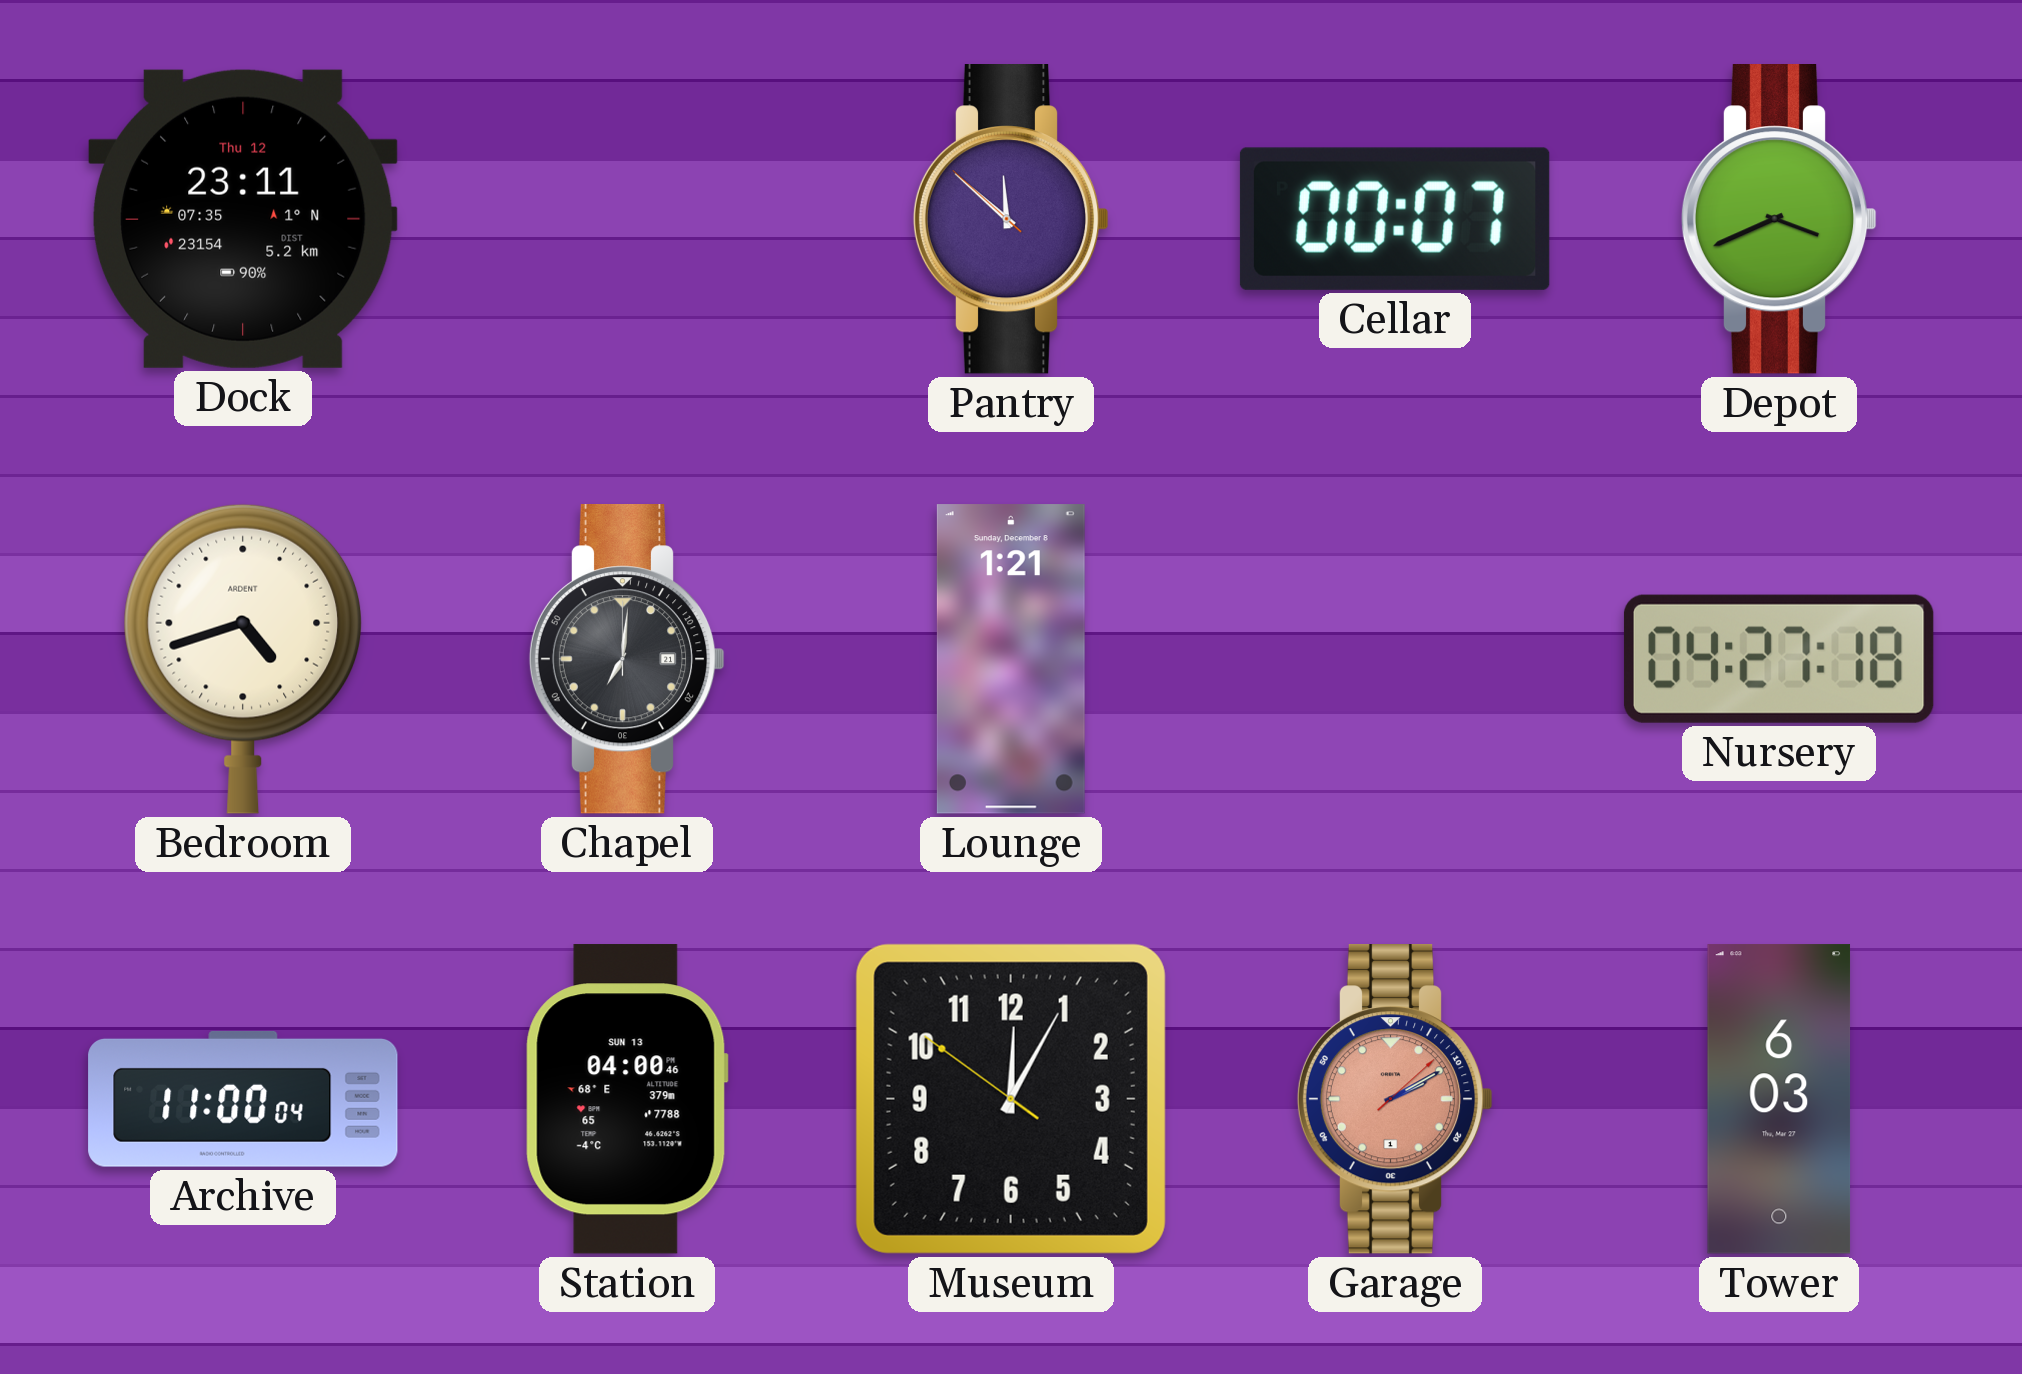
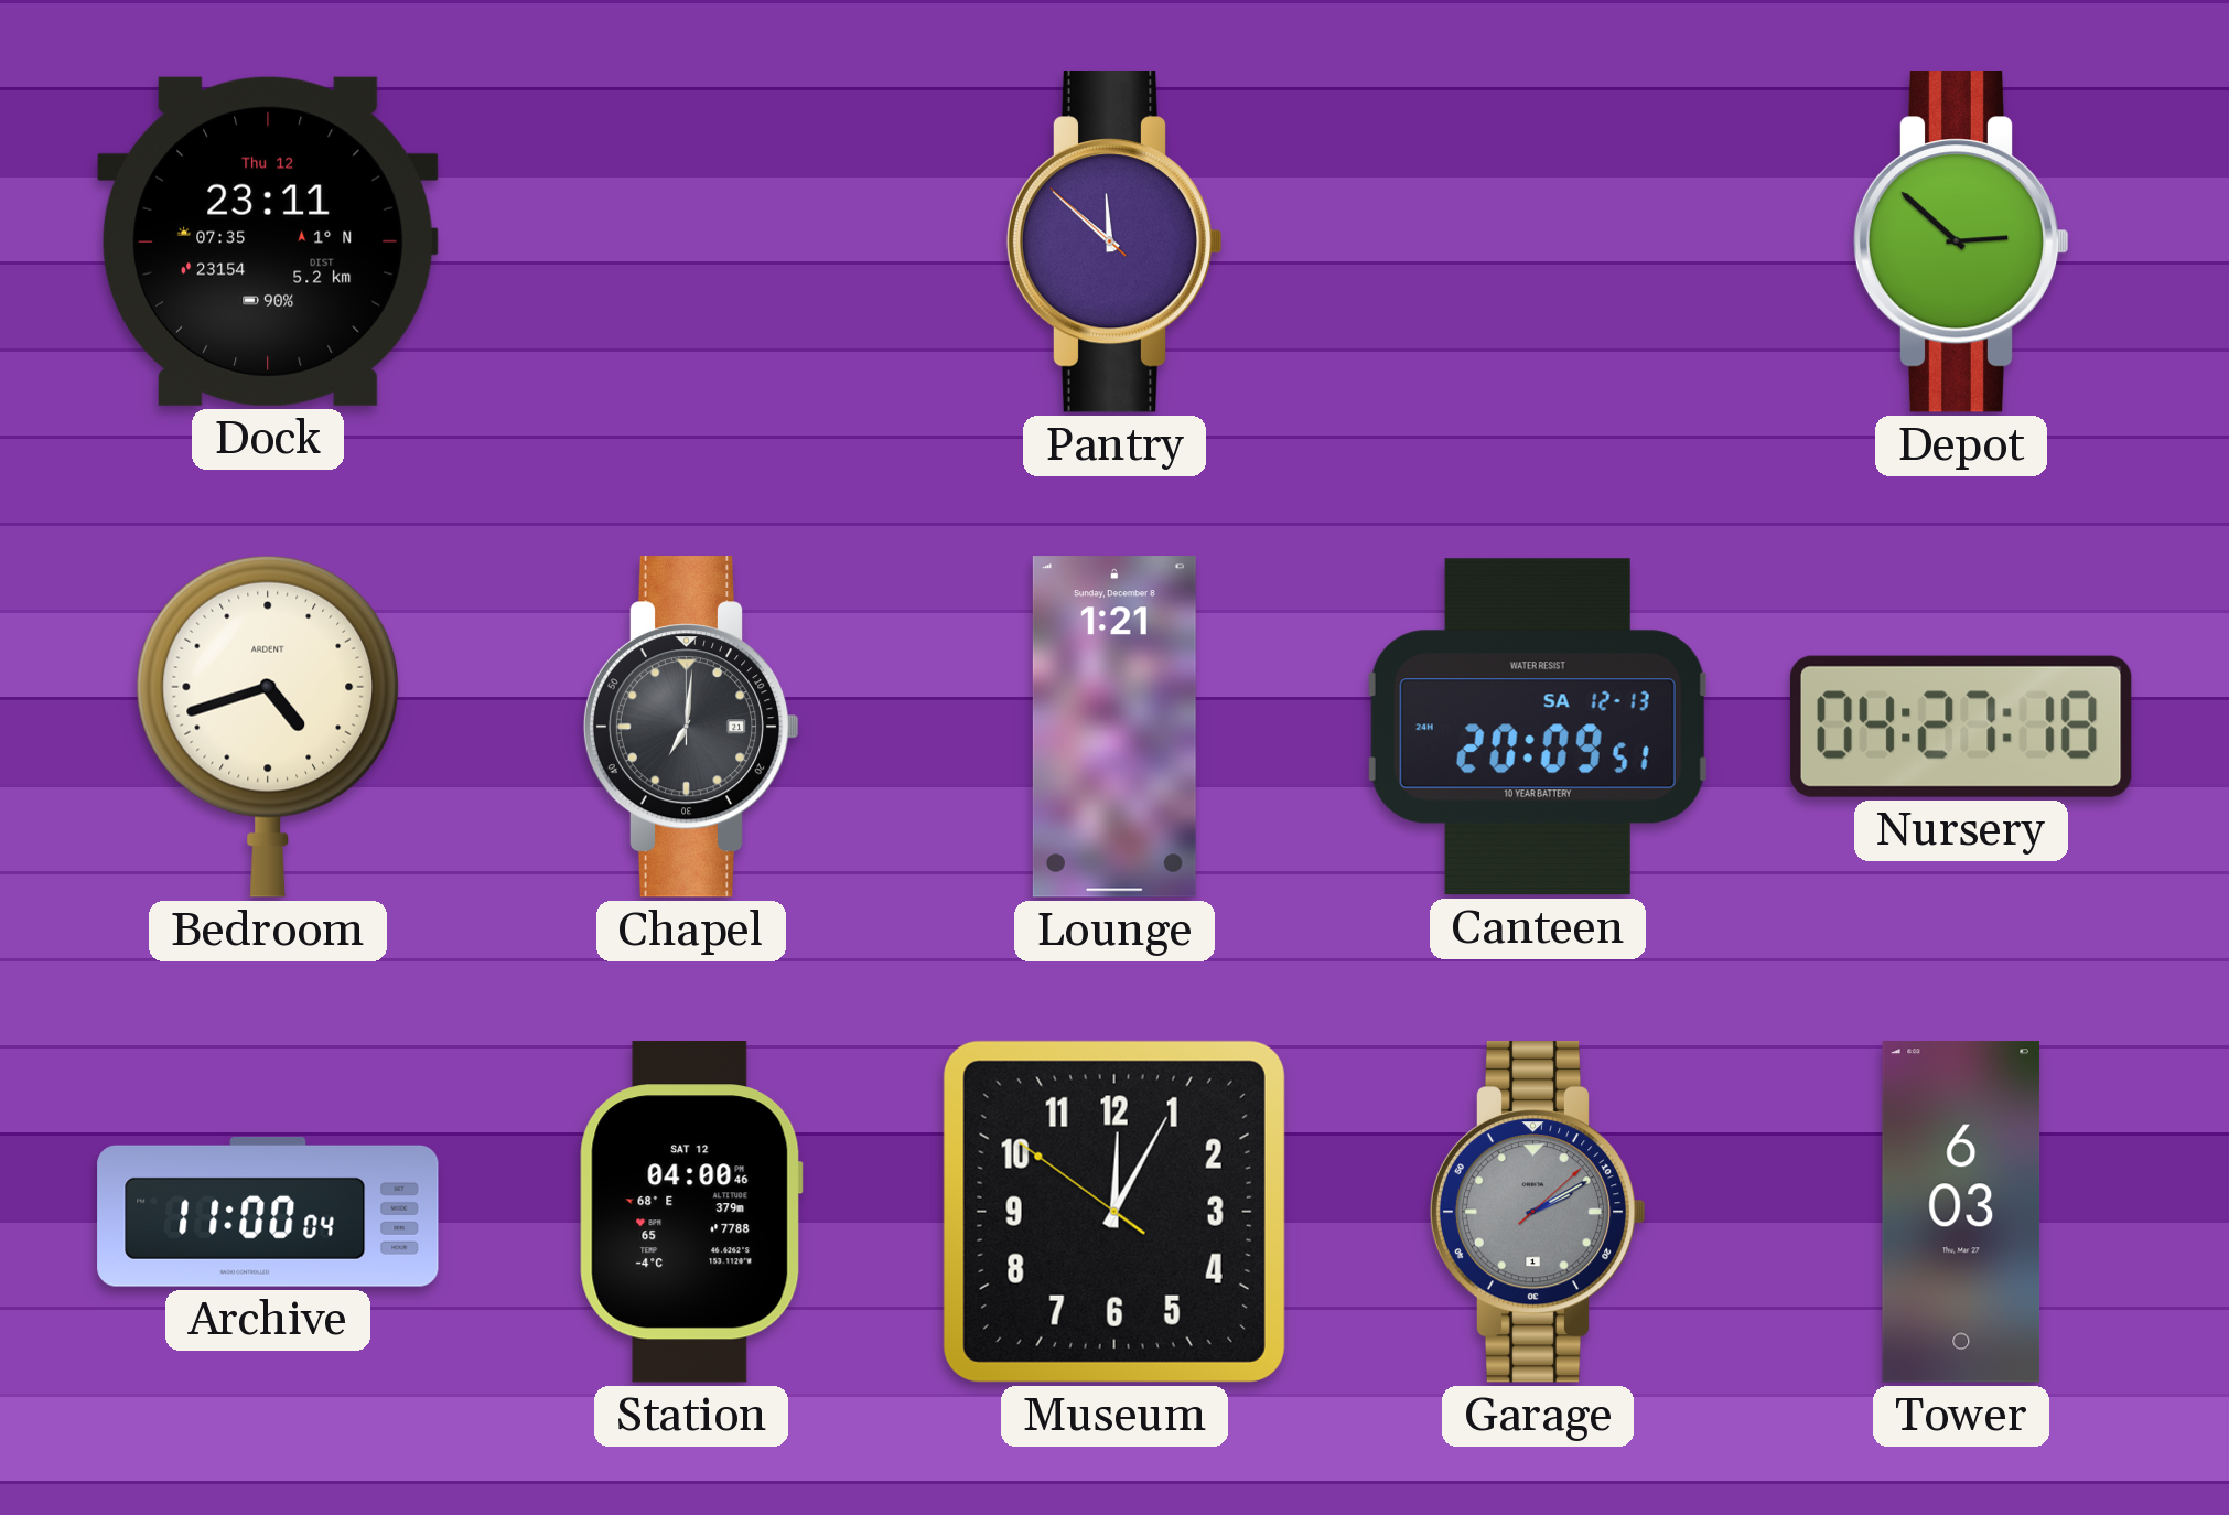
Cellar: 00:07 -> none (1395, 219)
Depot: 3:41 -> 2:52 (1961, 243)
Canteen: none -> 20:09 (1538, 727)
Station date: SUN 13 -> SAT 12 (691, 1212)
Garage dial: salmon -> grey (1538, 1213)
